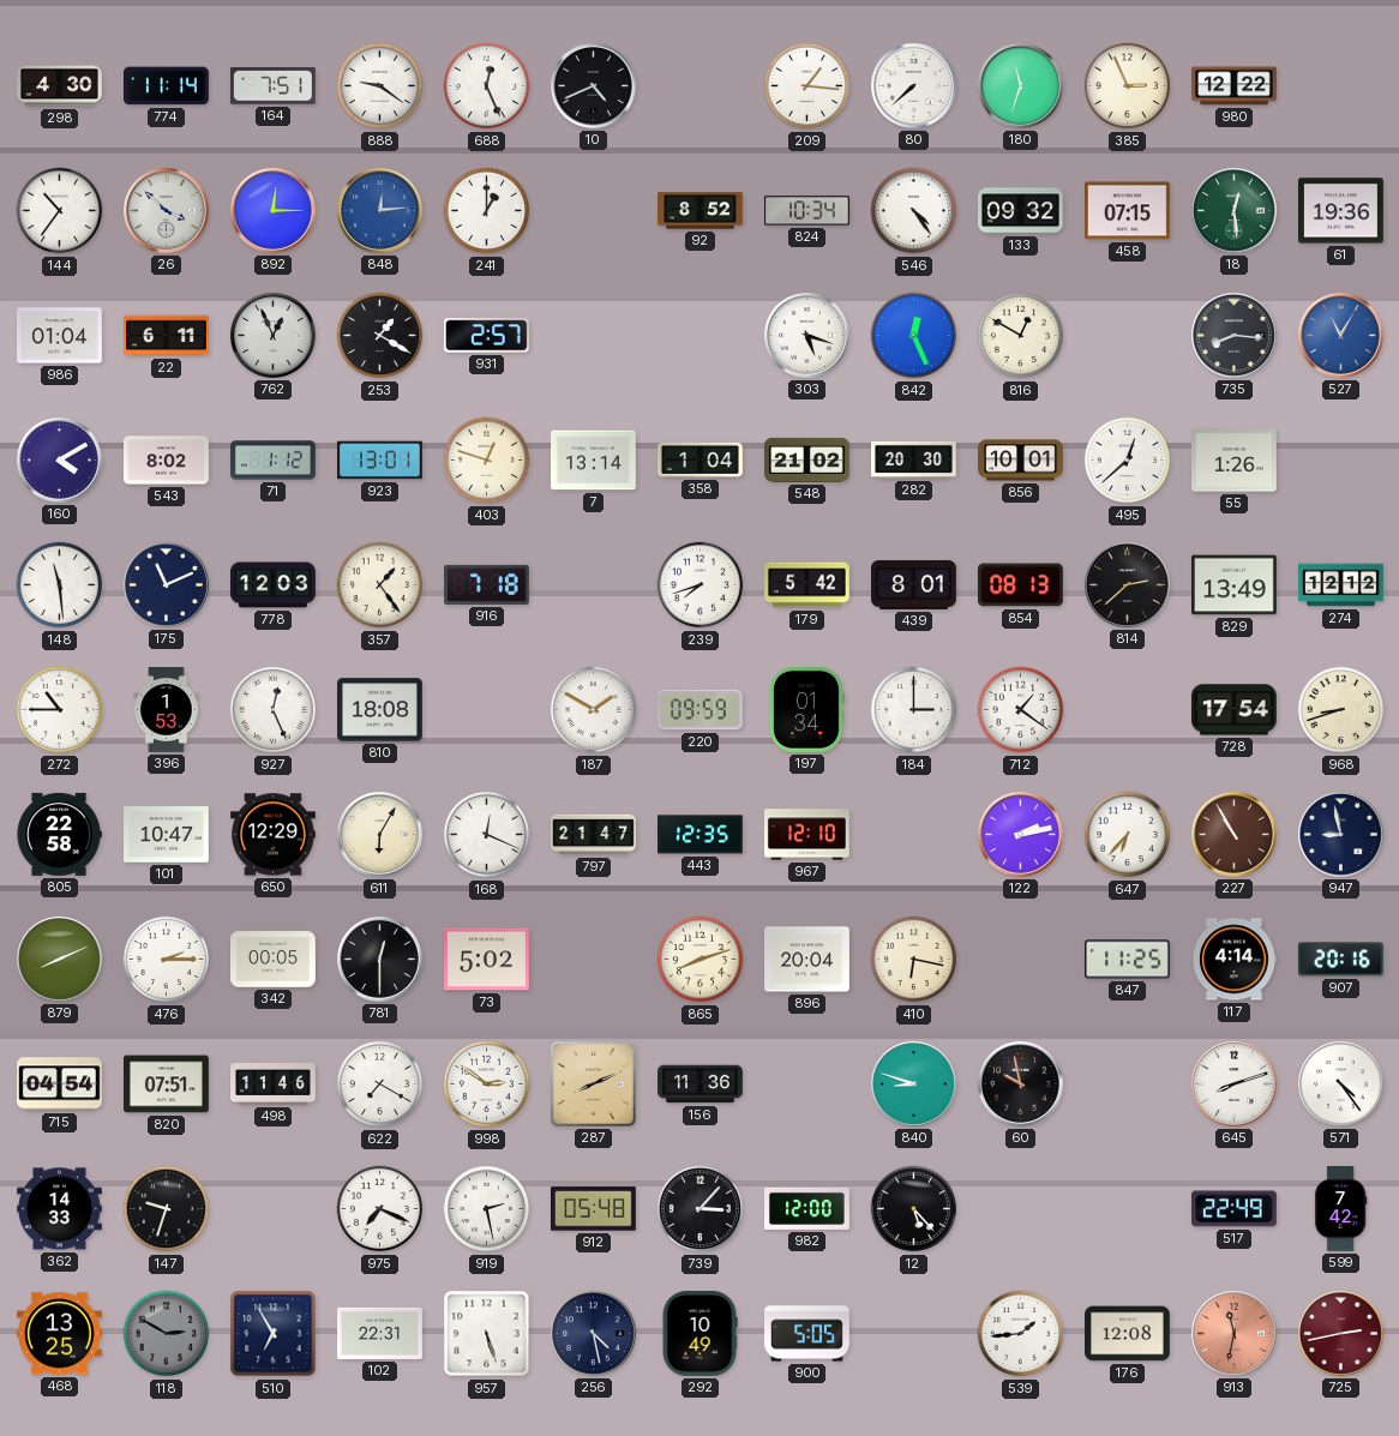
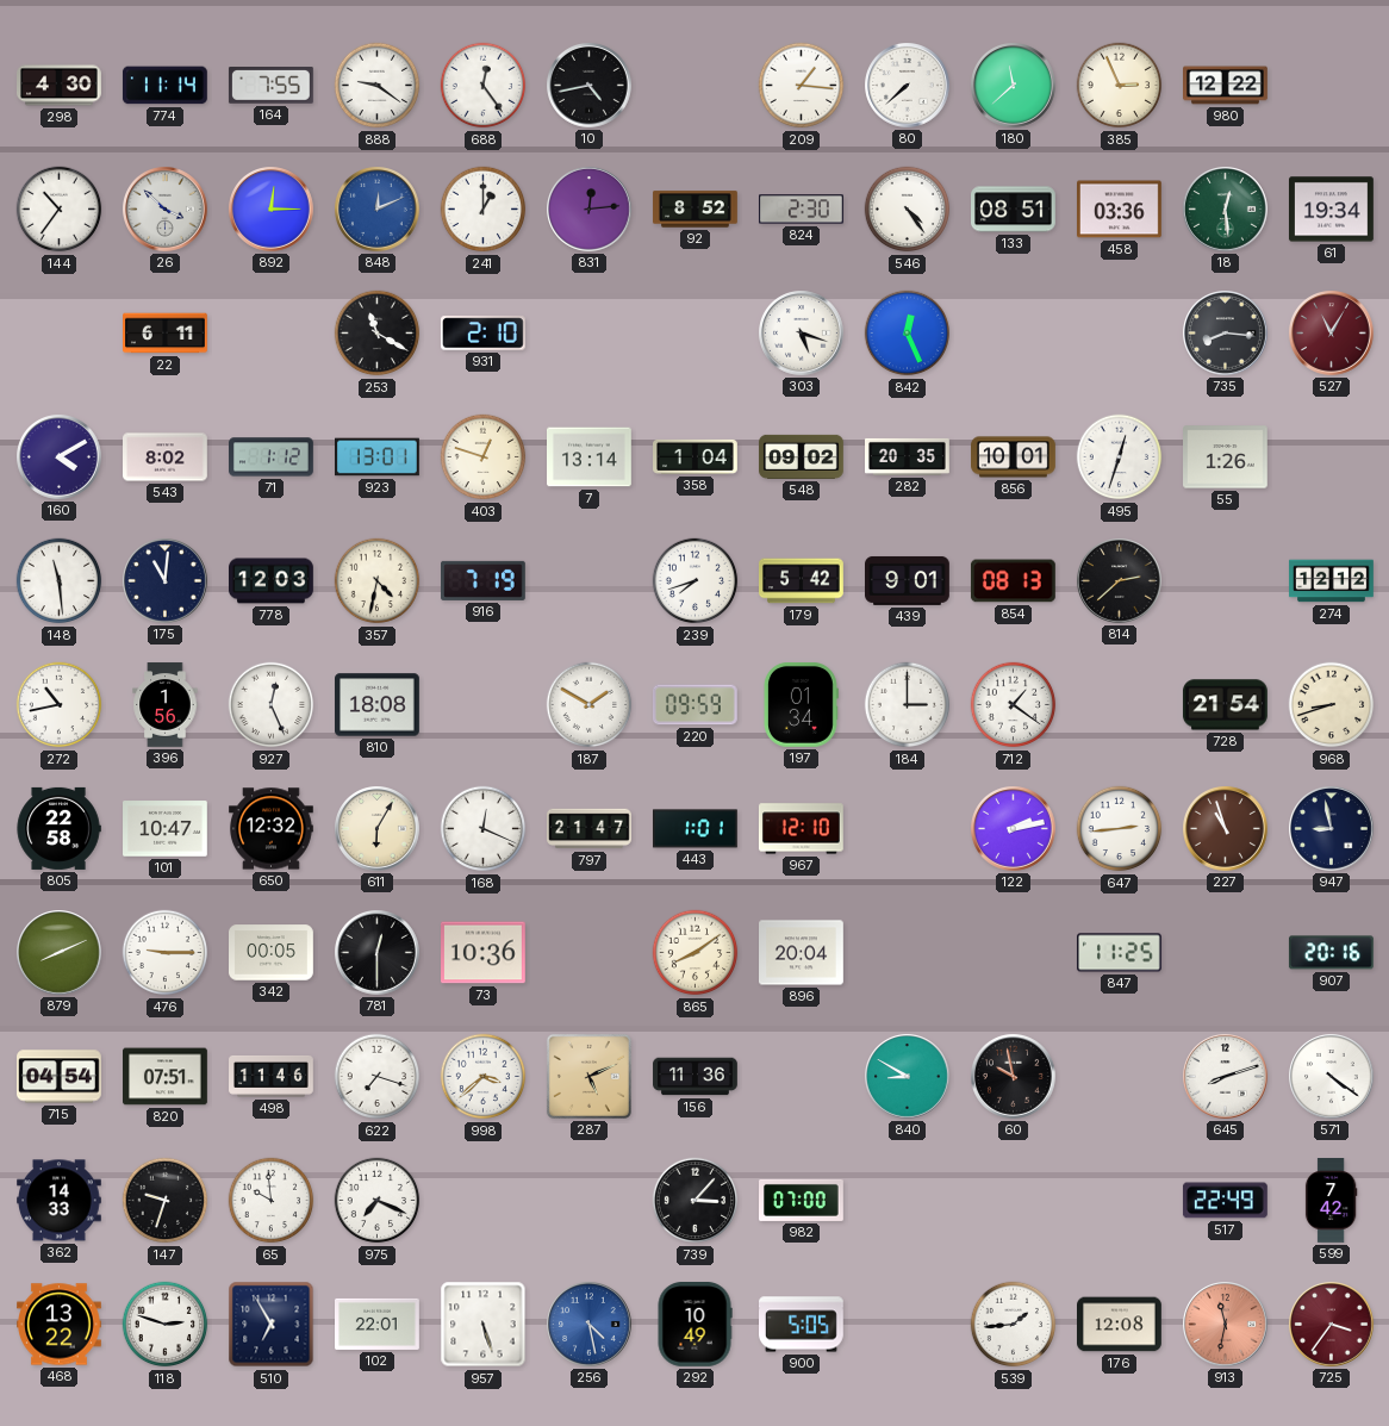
164: 7:51 -> 7:55 (270, 86)
688: 12:26 -> 12:24 (484, 86)
10: 4:41 -> 4:43 (590, 86)
180: 11:33 -> 11:38 (1014, 86)
848: 12:14 -> 12:11 (378, 210)
831: none -> 12:14 (590, 210)
824: 10:34 -> 2:30 (802, 210)
133: 09:32 -> 08:51 (1014, 210)
458: 07:15 -> 03:36 (1120, 210)
61: 19:36 -> 19:34 (1332, 210)
986: 01:04 -> none (60, 336)
762: 12:56 -> none (274, 336)
253: 1:20 -> 11:20 (378, 334)
931: 2:57 -> 2:10 (484, 334)
816: 12:50 -> none (1021, 336)
527 dial: blue -> burgundy (1332, 334)
548: 21:02 -> 09:02 (802, 456)
282: 20:30 -> 20:35 (908, 456)
495: 12:38 -> 12:33 (1120, 457)
175: 11:11 -> 11:01 (166, 581)
357: 1:24 -> 4:32 (378, 581)
916: 7:18 -> 7:19 (484, 580)
439: 8:01 -> 9:01 (908, 580)
829: 13:49 -> none (1235, 585)
272: 10:45 -> 10:43 (60, 705)
396: 1:53 -> 1:56 (166, 705)
728: 17:54 -> 21:54 (1226, 705)
650: 12:29 -> 12:32 (272, 829)
443: 12:35 -> 1:01 (696, 829)
647: 6:37 -> 2:44 (1120, 829)
227: 10:55 -> 10:57 (1226, 829)
476: 2:15 -> 9:15 (166, 953)
73: 5:02 -> 10:36 (484, 953)
865: 8:12 -> 8:09 (696, 953)
410: 6:17 -> none (914, 960)
117: 4:14 -> none (1235, 960)
622: 7:20 -> 7:18 (378, 1077)
998: 2:51 -> 3:38 (484, 1077)
287: 8:11 -> 5:11 (588, 1076)
840: 8:48 -> 8:50 (908, 1077)
571: 4:24 -> 4:21 (1332, 1077)
65: none -> 9:59 (272, 1201)
919: 2:28 -> none (487, 1209)
912: 05:48 -> none (593, 1209)
982: 12:00 -> 07:00 (802, 1200)
12: 5:23 -> none (914, 1209)
468: 13:25 -> 13:22 (60, 1325)
118: 2:50 -> 2:48 (166, 1325)
118 dial: grey -> white (166, 1325)
102: 22:31 -> 22:01 (378, 1324)
256 dial: navy -> blue (590, 1325)
725: 2:43 -> 3:36 (1332, 1325)
